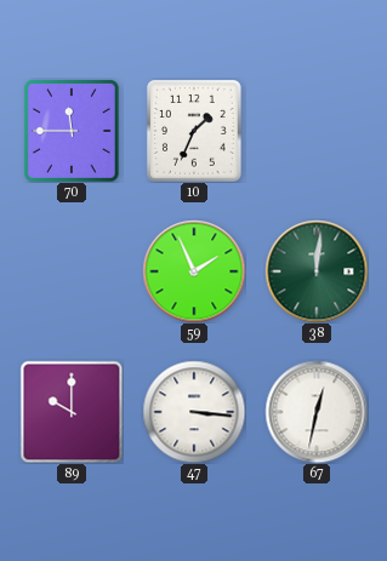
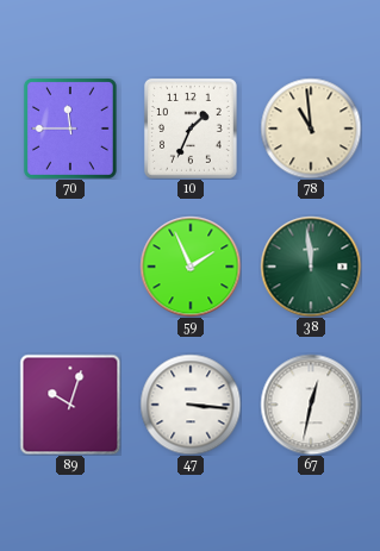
78: none -> 10:59 (311, 129)
38: 12:01 -> 11:59 (311, 267)
89: 10:00 -> 10:03 (70, 405)
